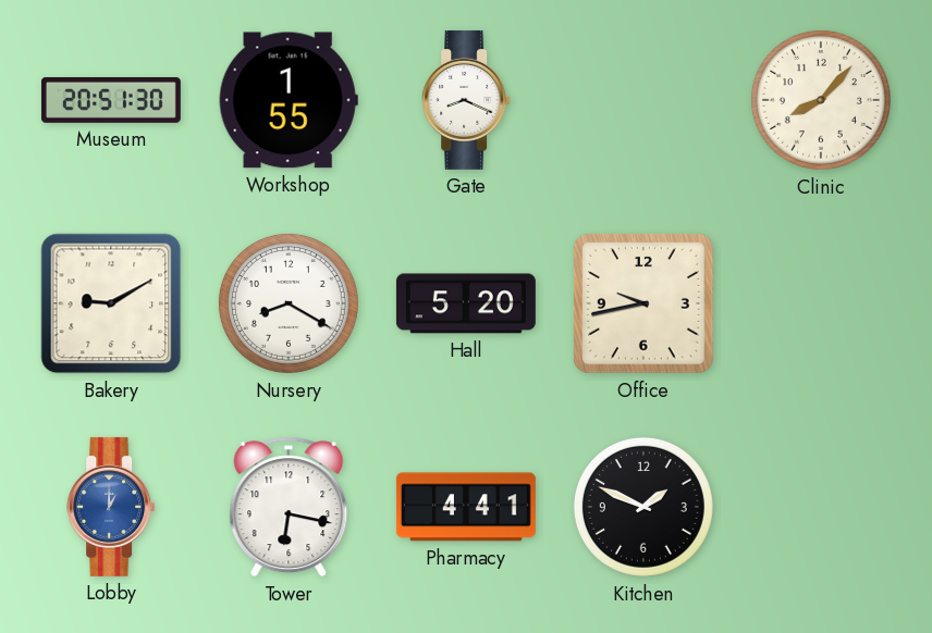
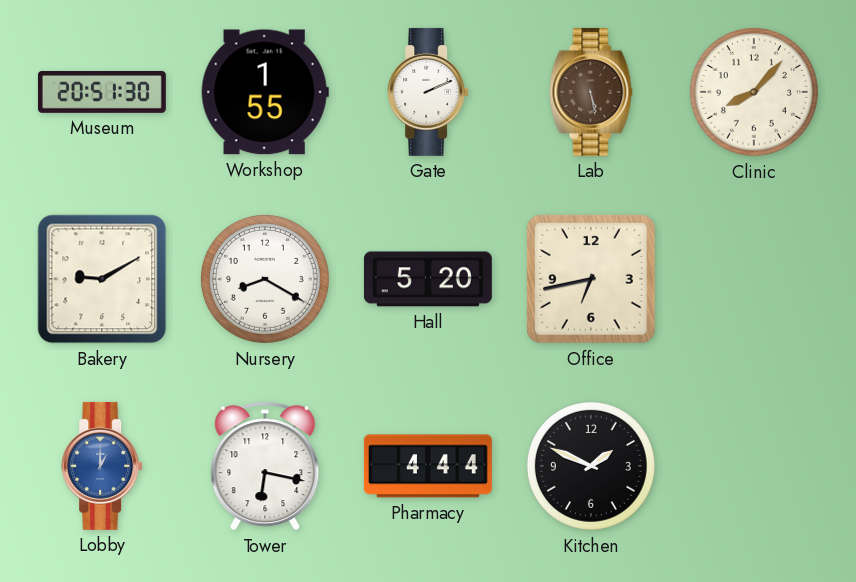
Gate: 8:19 -> 2:11 (428, 92)
Lab: none -> 5:28 (591, 92)
Office: 9:43 -> 6:43 (592, 280)
Pharmacy: 4:41 -> 4:44 (428, 466)
